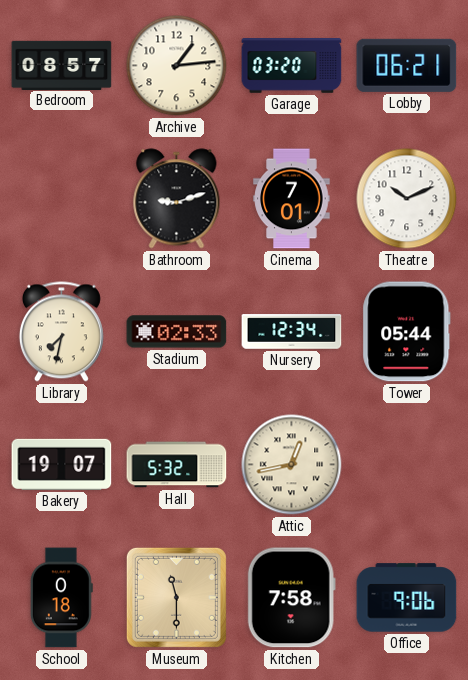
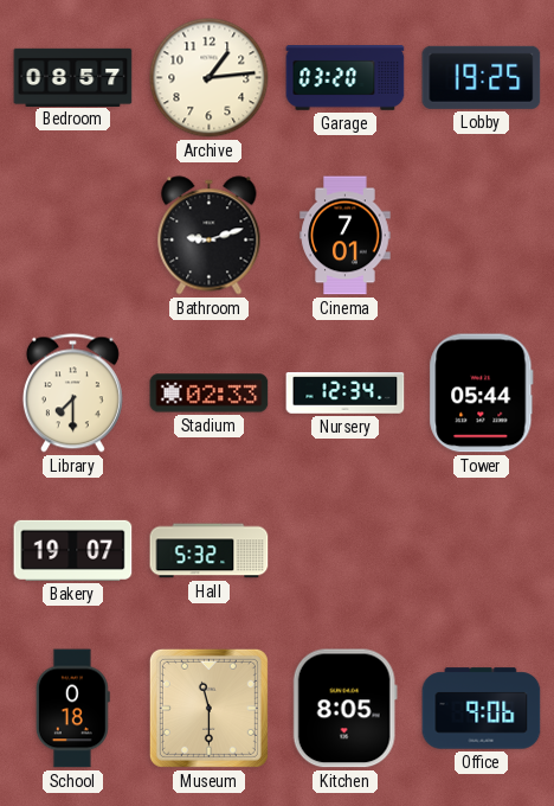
Lobby: 06:21 -> 19:25 (482, 77)
Theatre: 10:11 -> none (407, 199)
Library: 7:32 -> 7:30 (72, 394)
Attic: 12:43 -> none (292, 465)
Kitchen: 7:58 -> 8:05 (344, 709)
